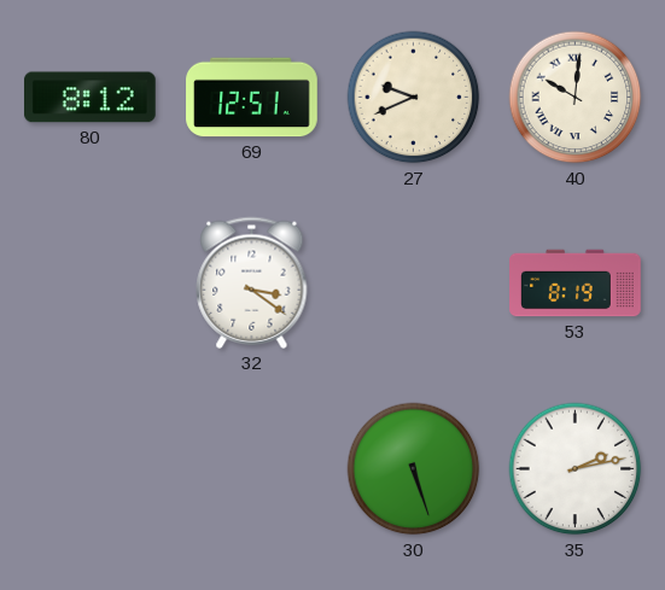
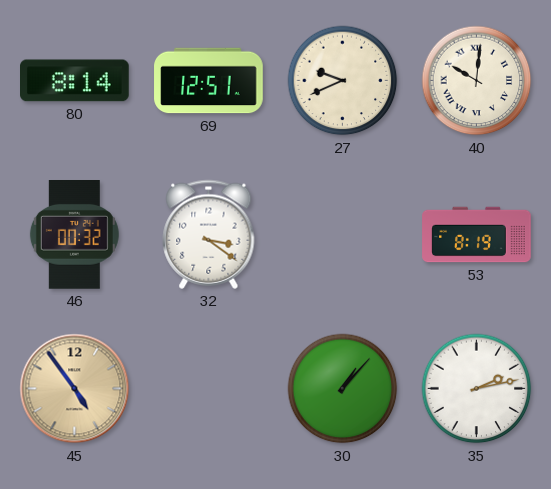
80: 8:12 -> 8:14 (75, 81)
46: none -> 00:32 (74, 235)
45: none -> 4:54 (75, 389)
30: 5:27 -> 1:07 (343, 389)
